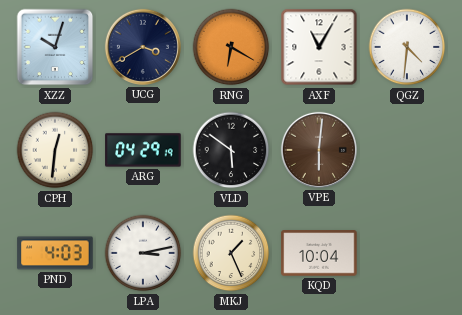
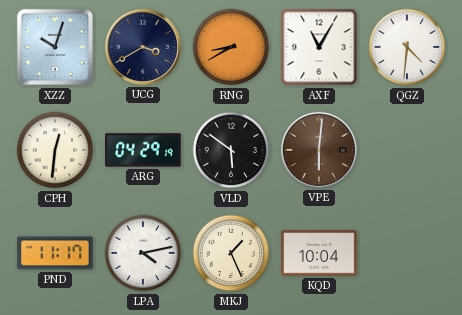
RNG: 6:20 -> 8:40 (231, 47)
PND: 4:03 -> 11:17 (55, 253)
LPA: 3:13 -> 4:13 (143, 253)
